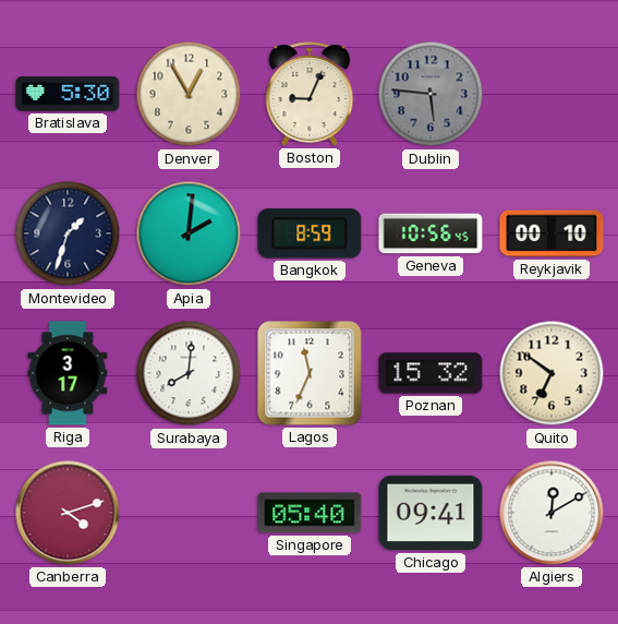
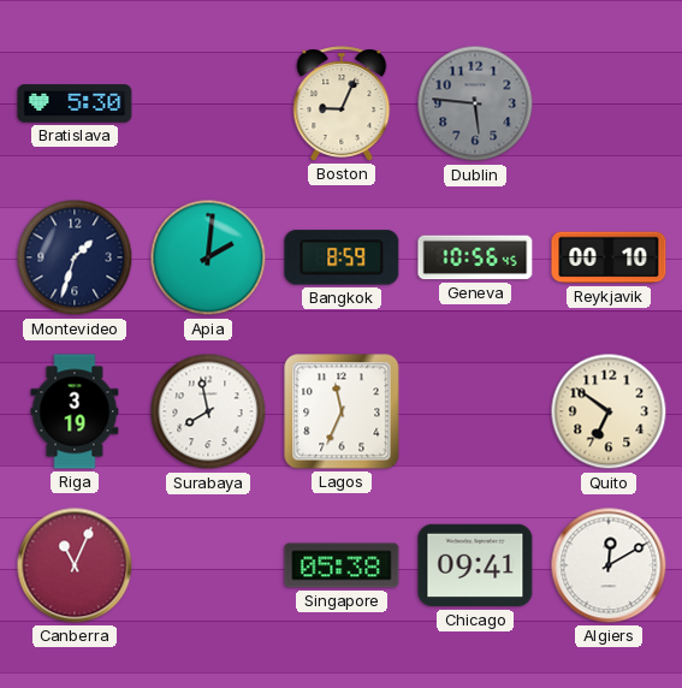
Denver: 12:55 -> none (189, 94)
Riga: 3:17 -> 3:19 (75, 411)
Surabaya: 8:01 -> 7:58 (208, 411)
Poznan: 15:32 -> none (431, 373)
Canberra: 4:12 -> 11:04 (75, 565)
Singapore: 05:40 -> 05:38 (342, 565)
